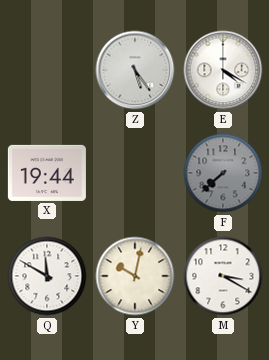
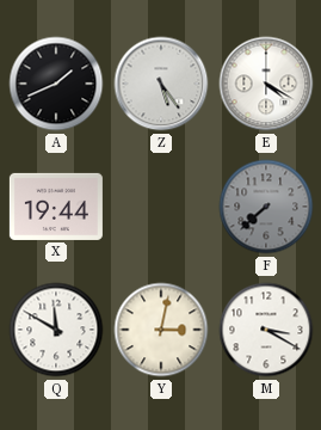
A: none -> 1:41 (56, 84)
Y: 10:02 -> 3:02 (161, 330)
